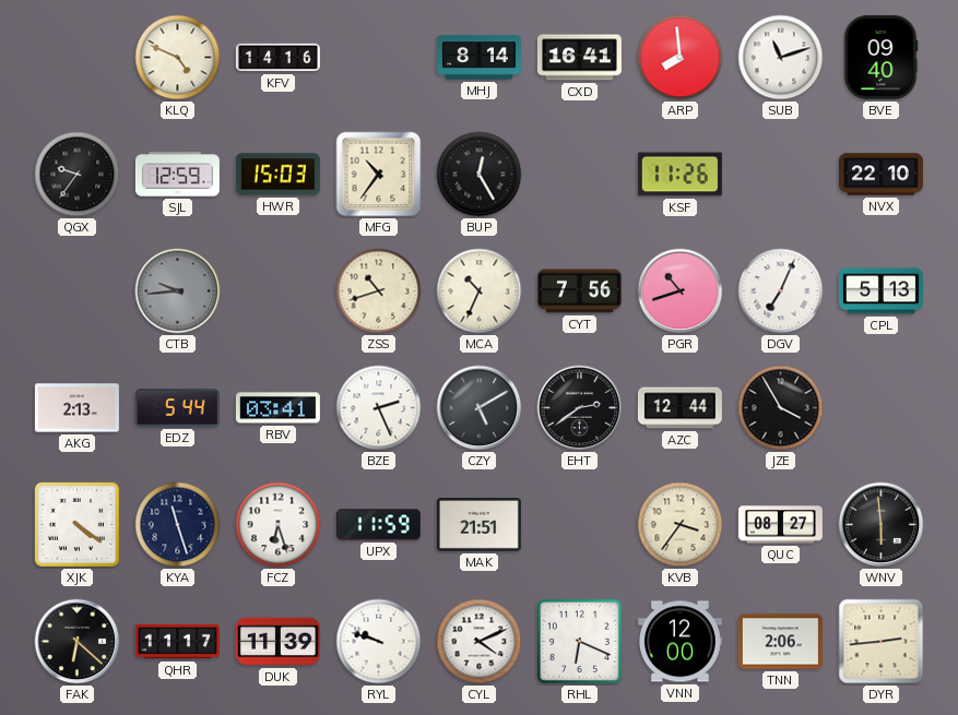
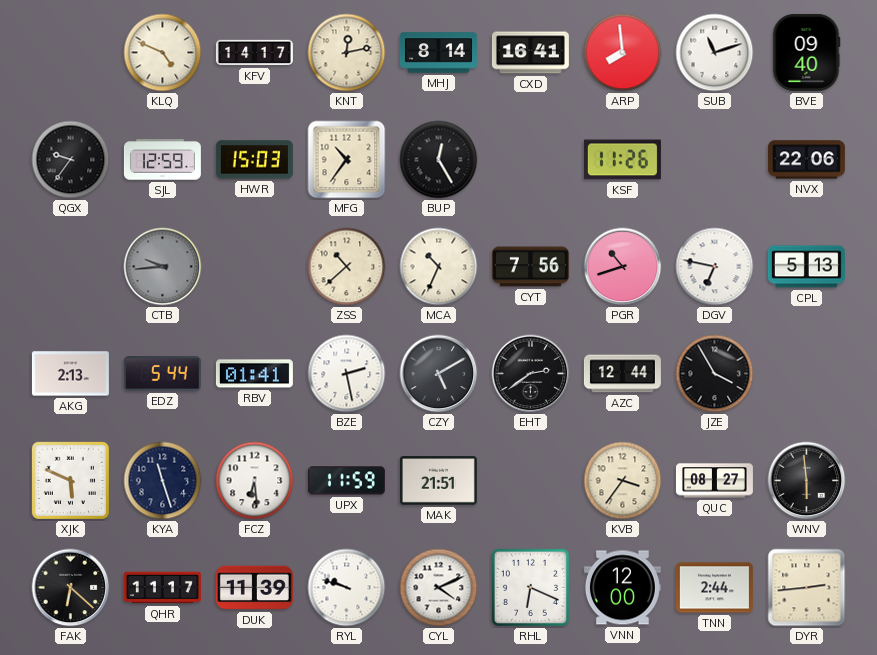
KFV: 14:16 -> 14:17 (254, 53)
KNT: none -> 12:13 (347, 53)
NVX: 22:10 -> 22:06 (806, 160)
ZSS: 10:42 -> 10:38 (347, 267)
DGV: 7:04 -> 6:47 (715, 267)
RBV: 03:41 -> 01:41 (254, 374)
BZE: 2:26 -> 2:28 (347, 374)
XJK: 4:21 -> 5:49 (70, 480)
FCZ: 6:27 -> 6:29 (255, 481)
TNN: 2:06 -> 2:44 (714, 588)
